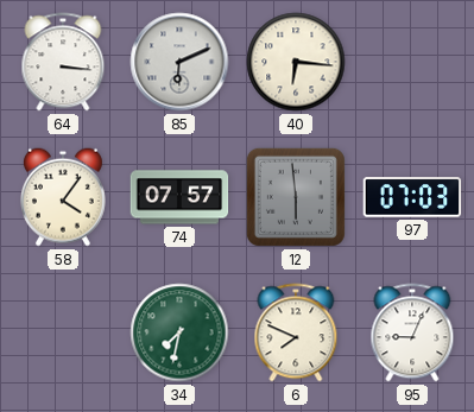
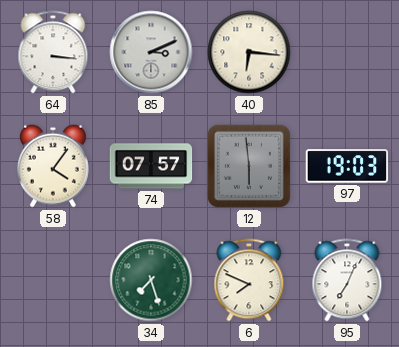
85: 6:11 -> 3:11 (151, 52)
97: 07:03 -> 19:03 (347, 166)
34: 7:32 -> 7:27 (151, 280)
95: 9:04 -> 7:04 (347, 280)
